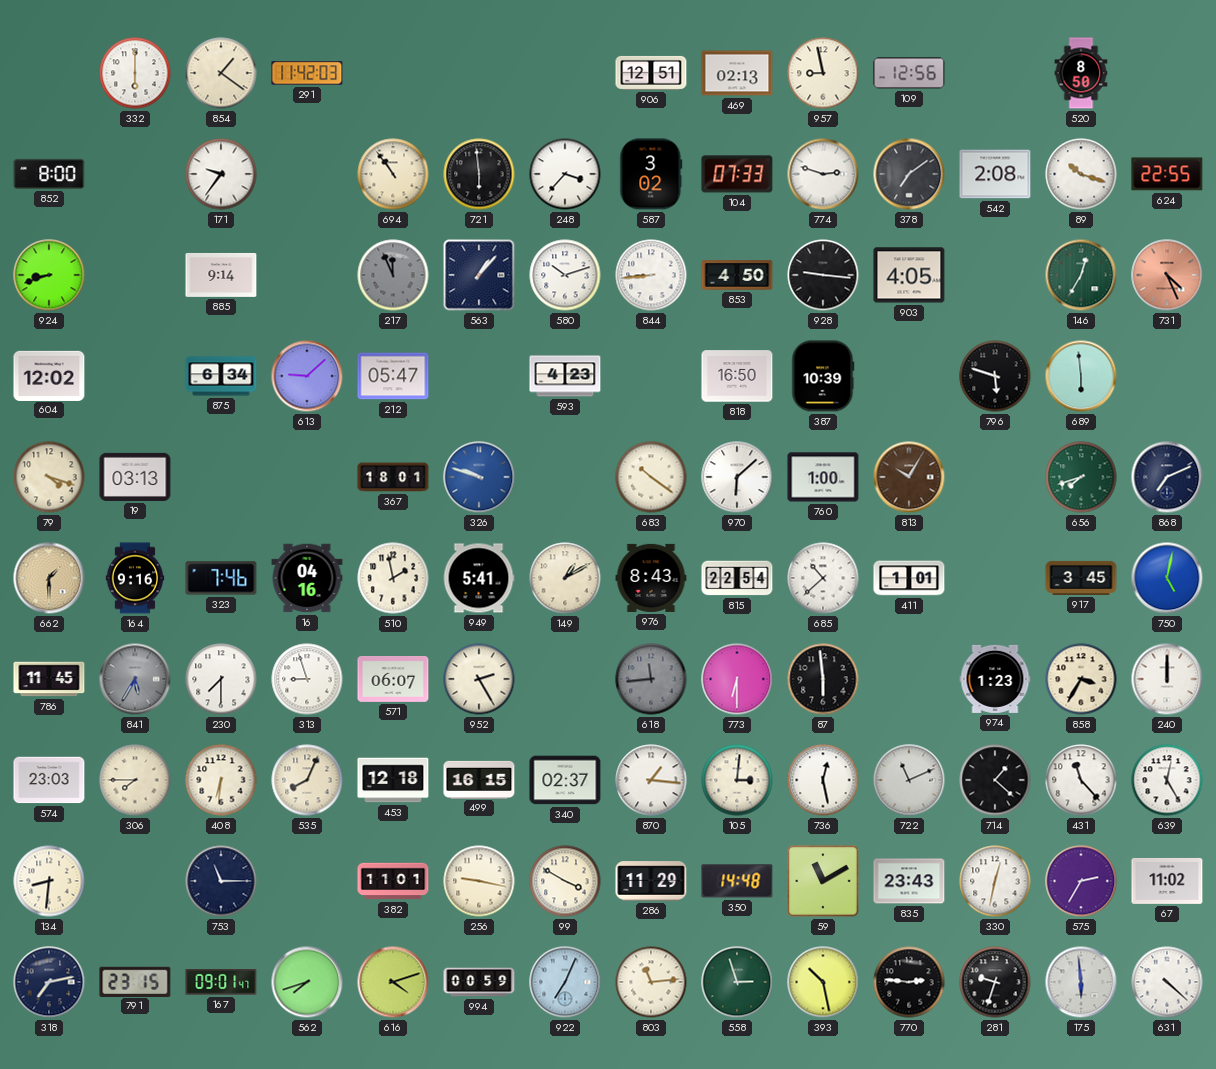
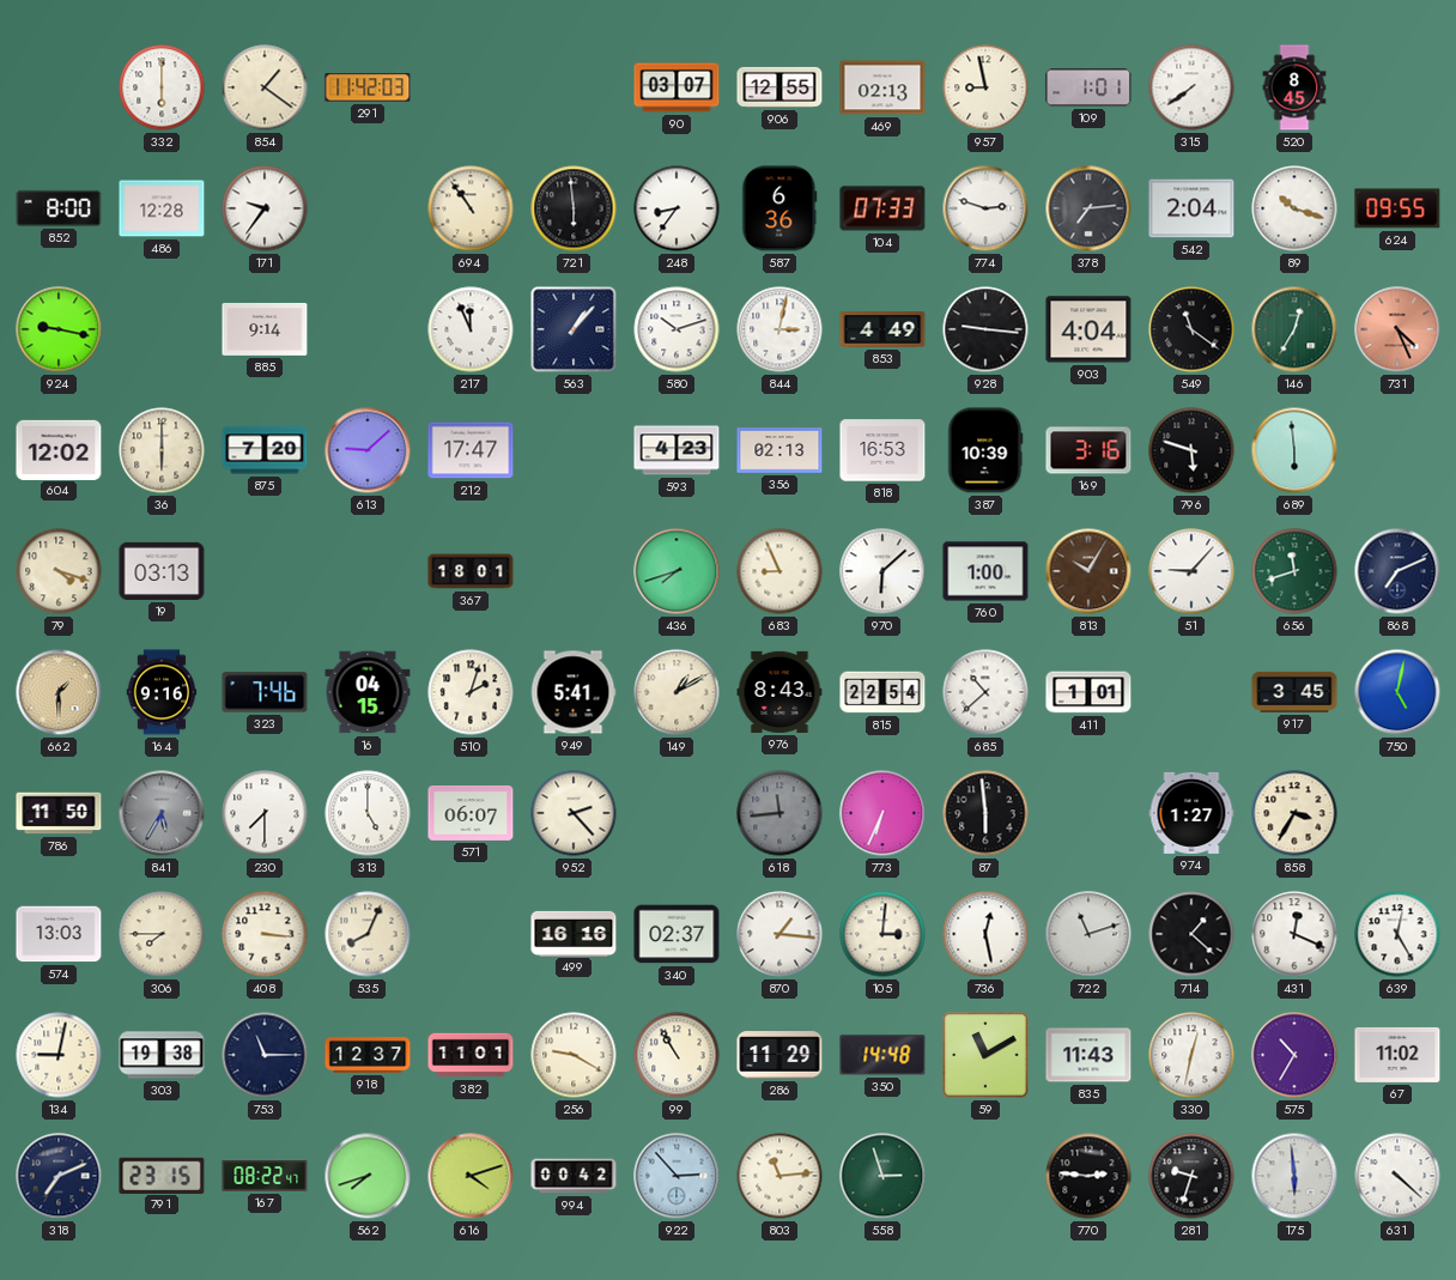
90: none -> 03:07 (677, 87)
906: 12:51 -> 12:55 (779, 87)
109: 12:56 -> 1:01 (1088, 87)
315: none -> 7:39 (1191, 87)
520: 8:50 -> 8:45 (1294, 87)
486: none -> 12:28 (162, 208)
248: 3:37 -> 8:36 (677, 208)
587: 3:02 -> 6:36 (779, 208)
378: 7:09 -> 7:14 (1088, 208)
542: 2:08 -> 2:04 (1191, 208)
624: 22:55 -> 09:55 (1397, 208)
924: 8:42 -> 9:17 (59, 329)
217 dial: grey -> white (471, 329)
844: 8:44 -> 3:02 (779, 329)
853: 4:50 -> 4:49 (882, 329)
903: 4:05 -> 4:04 (1088, 329)
549: none -> 11:21 (1191, 329)
36: none -> 6:00 (162, 450)
875: 6:34 -> 7:20 (265, 450)
212: 05:47 -> 17:47 (471, 450)
356: none -> 02:13 (779, 451)
818: 16:50 -> 16:53 (882, 450)
169: none -> 3:16 (1088, 450)
326: 9:48 -> none (479, 477)
436: none -> 7:42 (677, 571)
683: 10:21 -> 8:56 (779, 571)
51: none -> 9:07 (1191, 571)
656: 7:42 -> 11:42 (1294, 571)
16: 04:16 -> 04:15 (368, 692)
510: 1:58 -> 2:03 (471, 692)
786: 11:45 -> 11:50 (59, 813)
313: 8:57 -> 5:00 (368, 813)
952: 2:25 -> 2:23 (574, 813)
773: 6:30 -> 6:34 (882, 813)
974: 1:23 -> 1:27 (1191, 813)
240: 12:00 -> none (1167, 679)
574: 23:03 -> 13:03 (59, 934)
408: 6:31 -> 3:16 (265, 934)
453: 12:18 -> none (393, 780)
499: 16:15 -> 16:16 (574, 933)
722: 11:11 -> 11:12 (1088, 934)
431: 11:23 -> 12:19 (1294, 934)
134: 8:31 -> 9:02 (59, 1055)
303: none -> 19:38 (162, 1055)
918: none -> 12:37 (368, 1056)
256: 9:17 -> 9:20 (574, 1055)
99: 3:50 -> 10:55 (677, 1055)
835: 23:43 -> 11:43 (1088, 1055)
575: 2:35 -> 10:35 (1294, 1055)
318: 7:13 -> 7:11 (59, 1176)
167: 09:01 -> 08:22 (265, 1177)
994: 00:59 -> 00:42 (574, 1176)
922: 7:04 -> 2:53 (677, 1176)
393: 10:28 -> none (823, 982)
